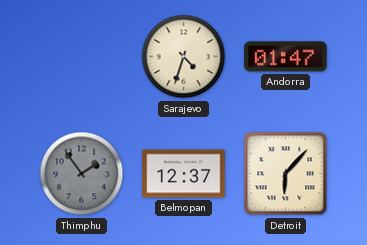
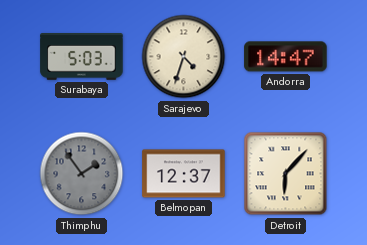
Surabaya: none -> 5:03 (82, 57)
Andorra: 01:47 -> 14:47 (286, 57)
